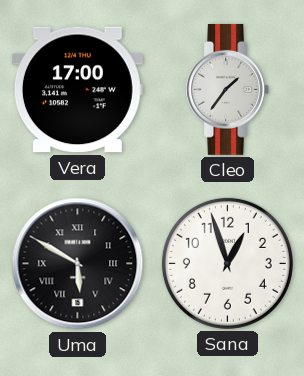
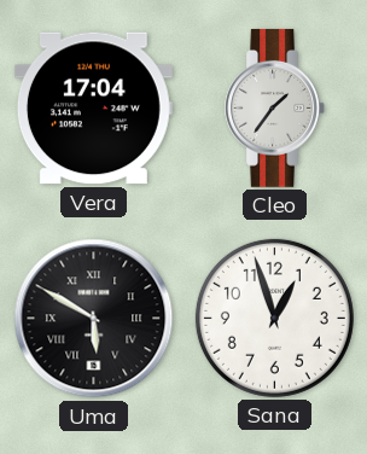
Vera: 17:00 -> 17:04 (93, 109)
